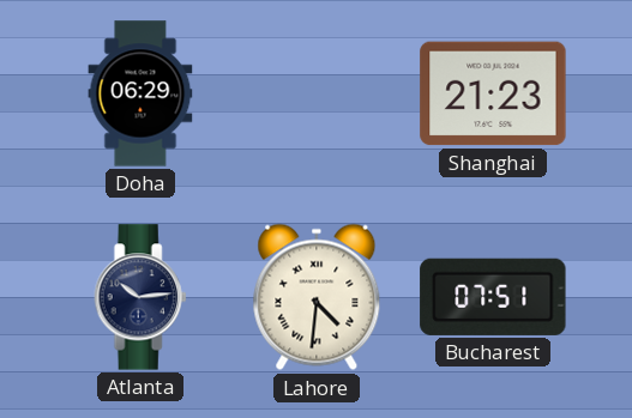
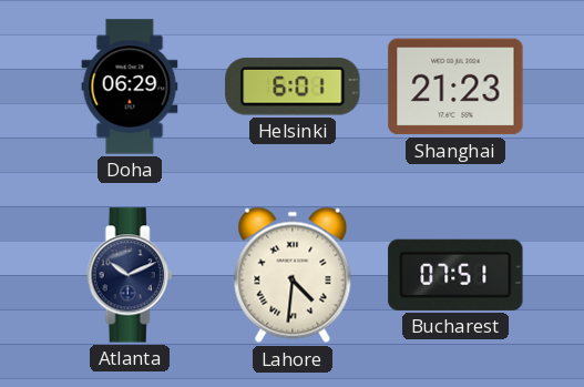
Helsinki: none -> 6:01 (293, 86)
Atlanta: 10:14 -> 10:11 (130, 275)
